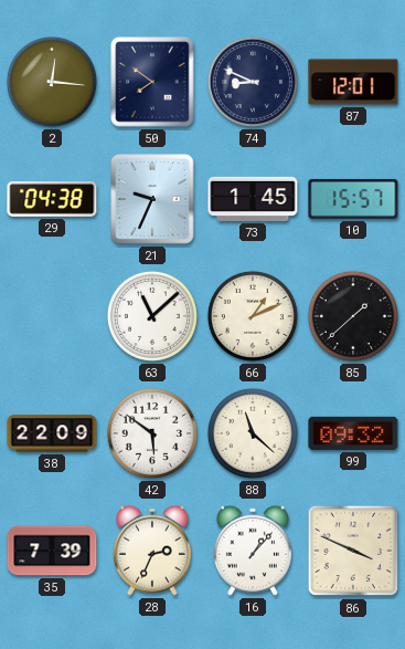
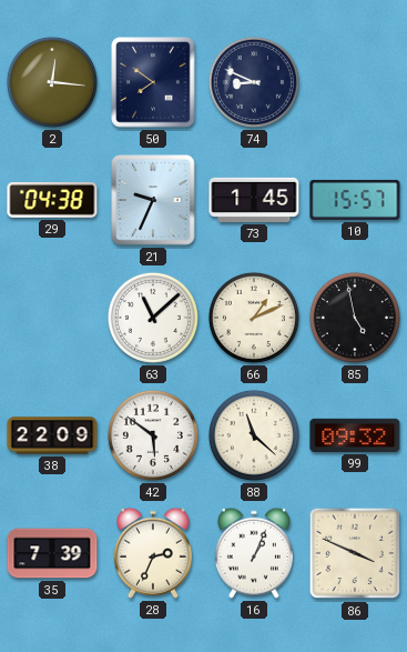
87: 12:01 -> none (353, 82)
85: 1:38 -> 4:58 (355, 318)
16: 1:07 -> 1:04 (254, 553)
